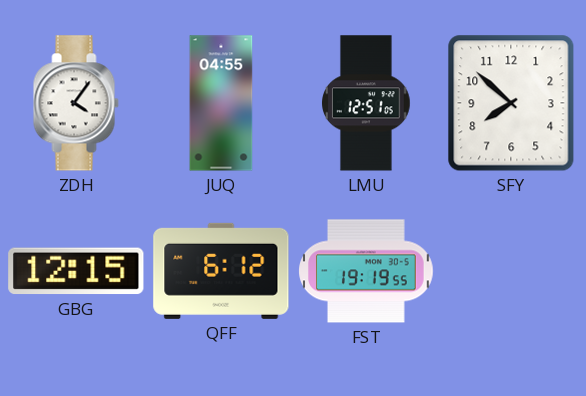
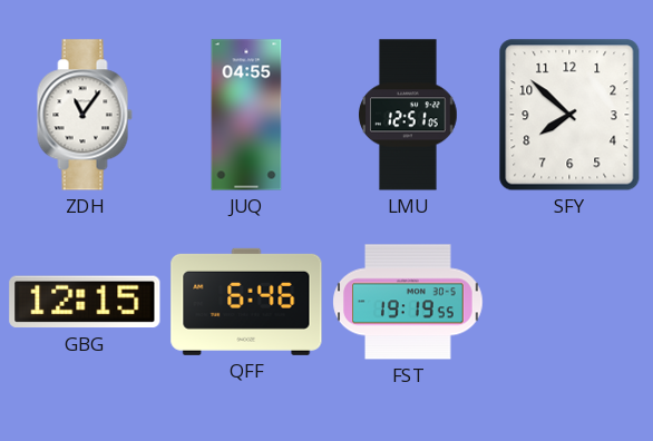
ZDH: 4:06 -> 11:06 (85, 115)
QFF: 6:12 -> 6:46 (246, 302)
